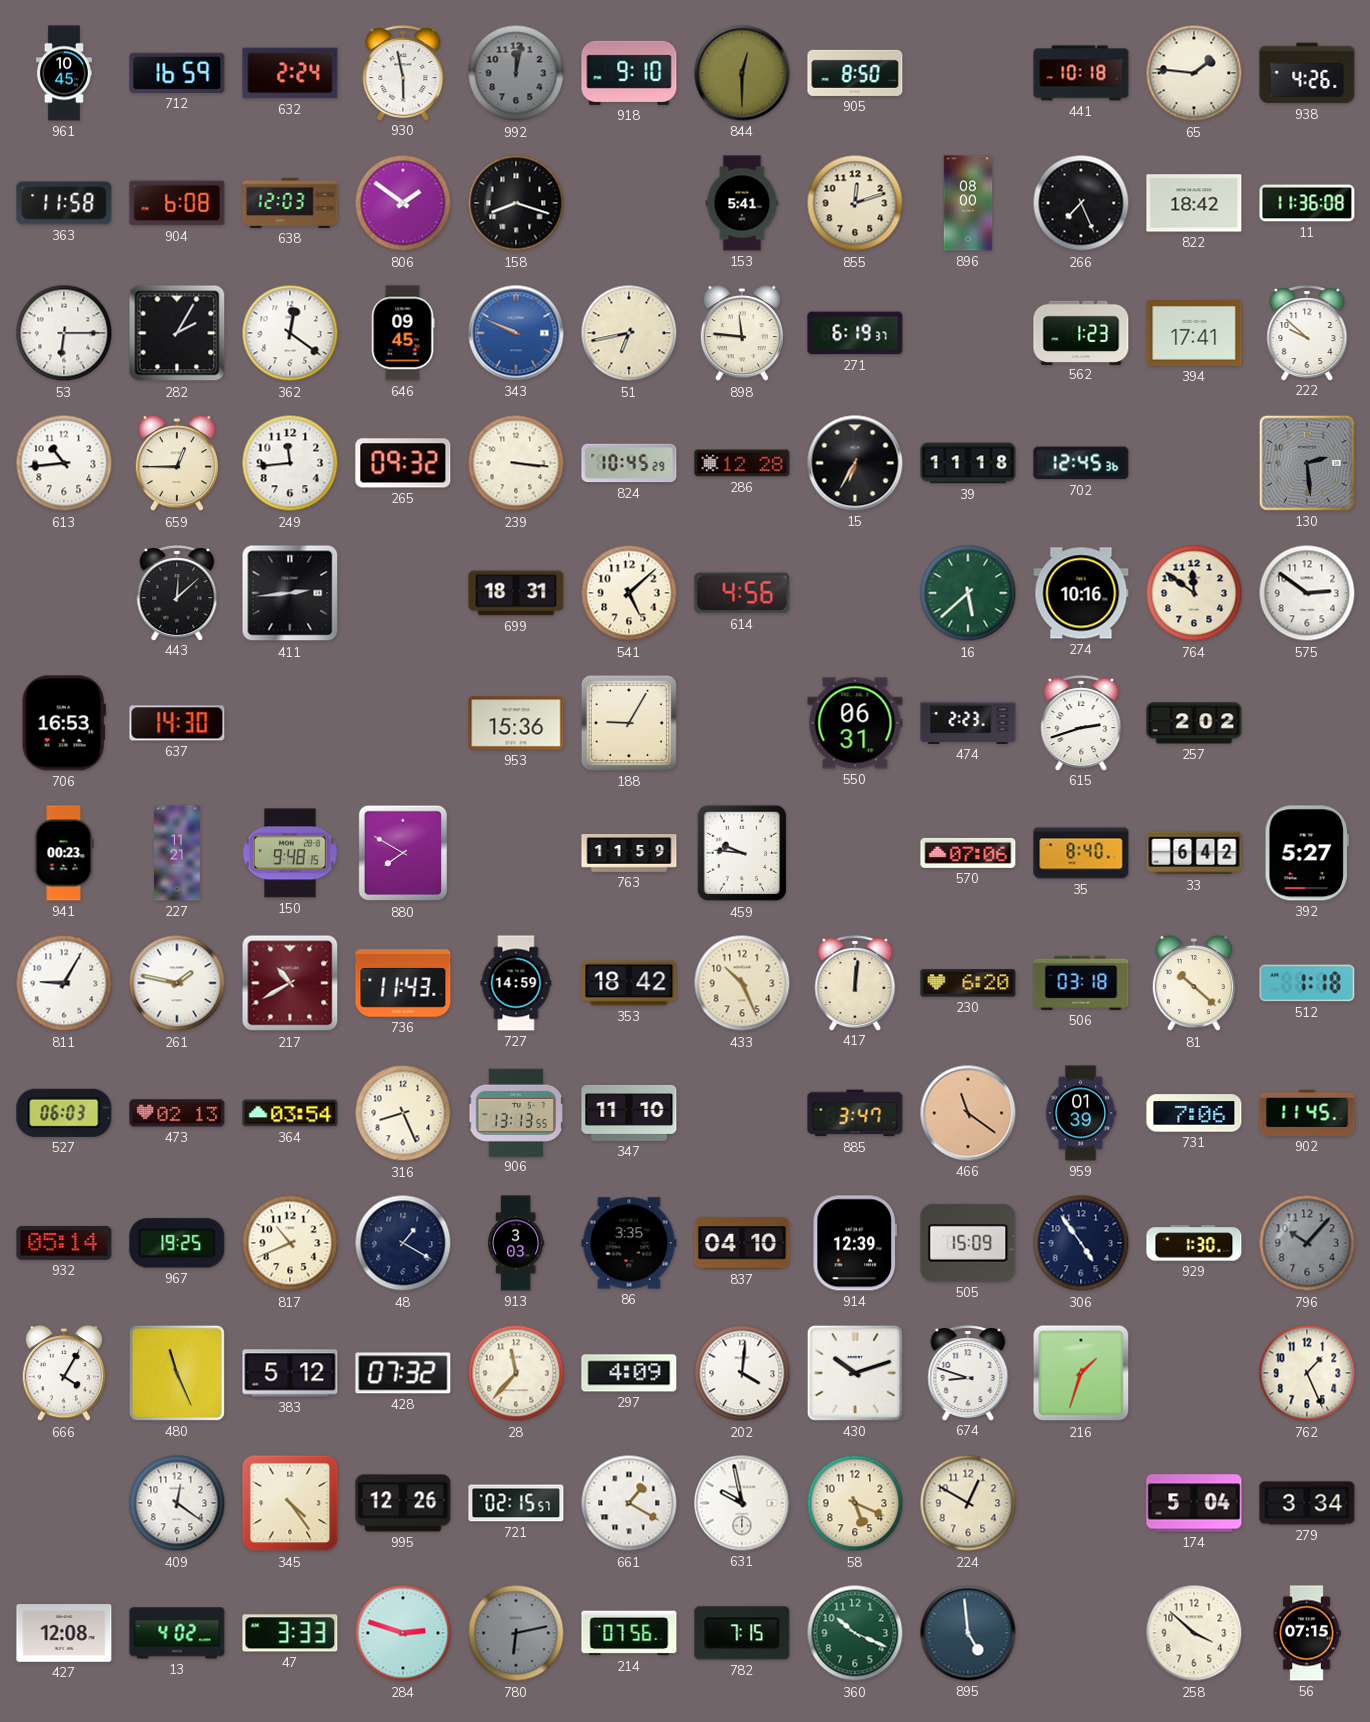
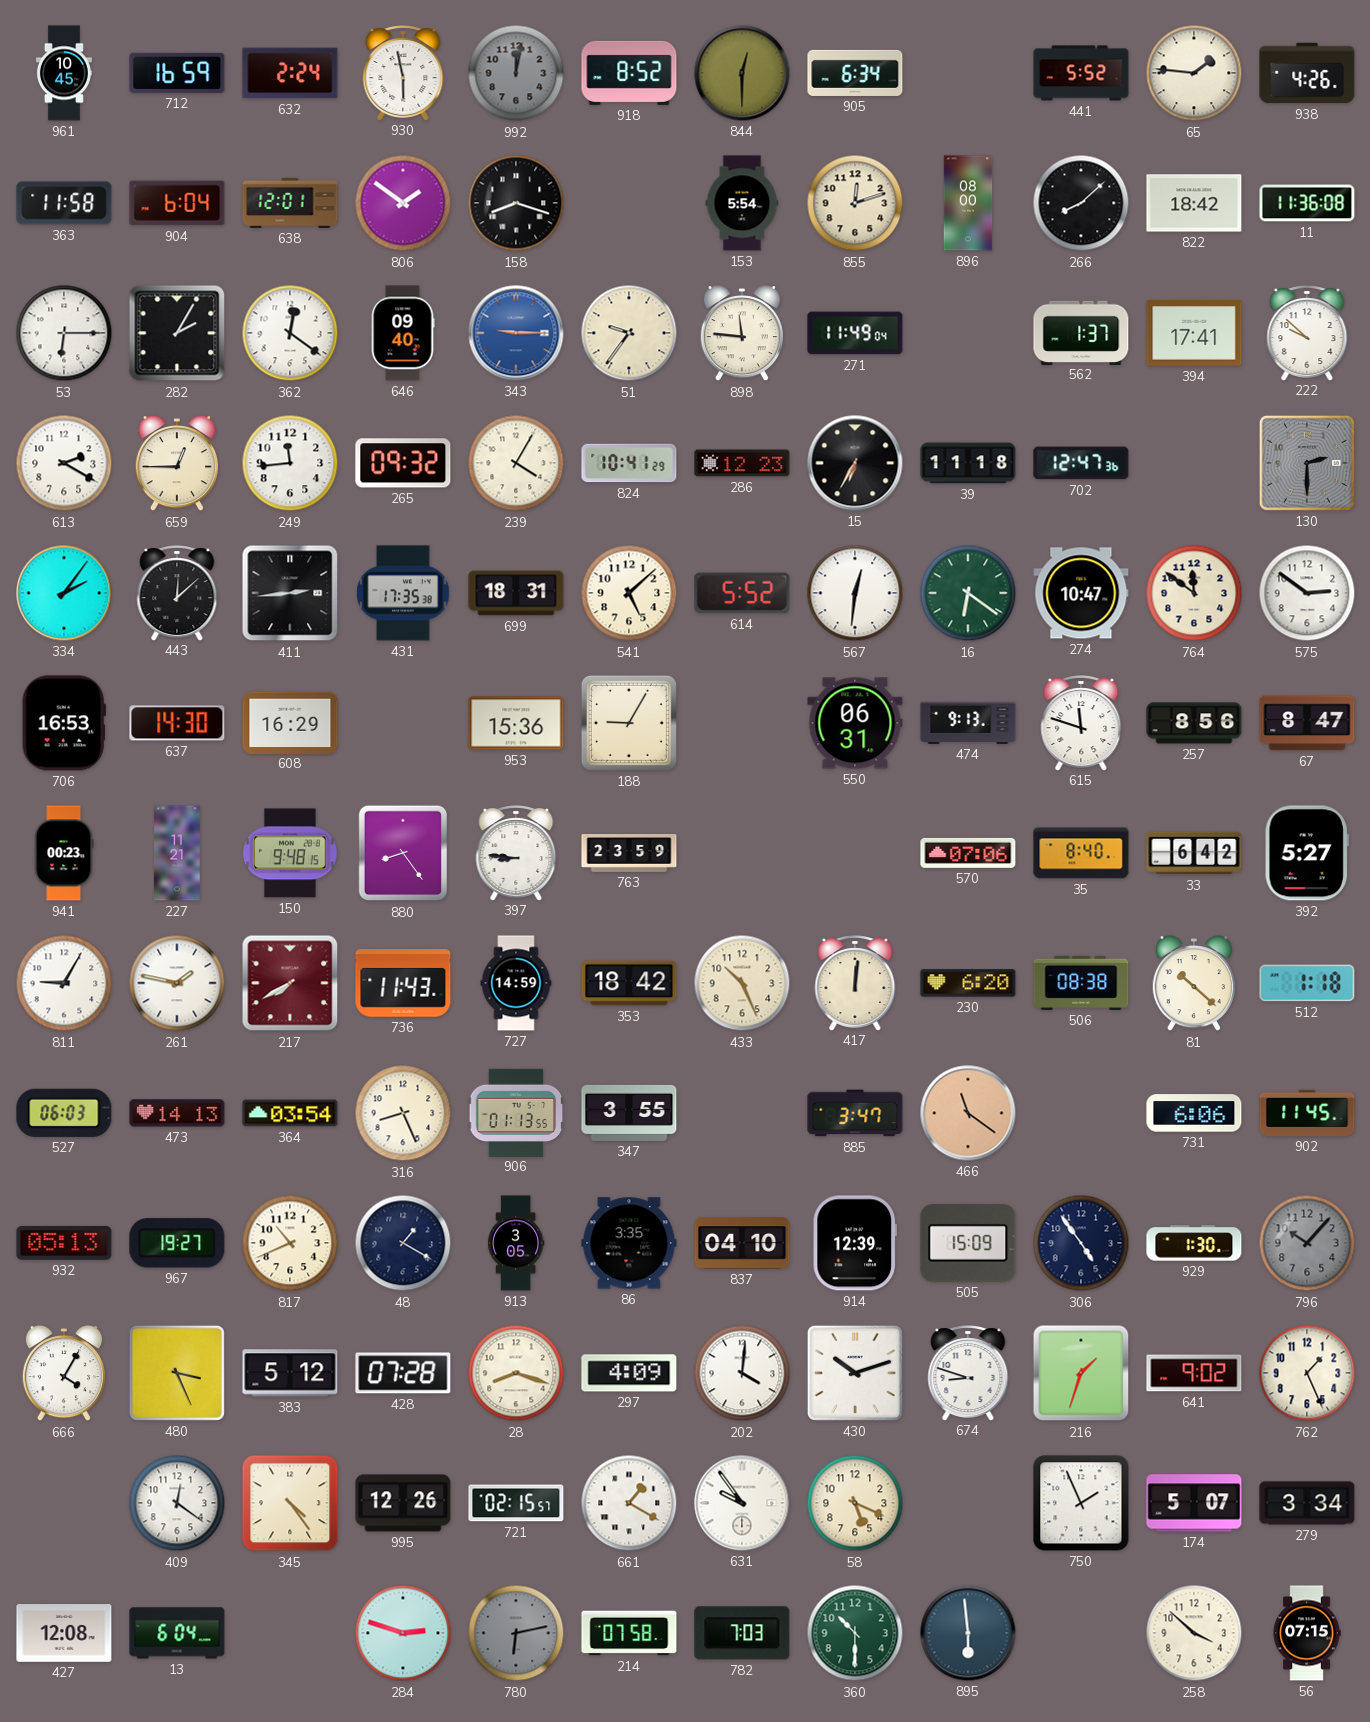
918: 9:10 -> 8:52 (629, 73)
905: 8:50 -> 6:34 (855, 73)
441: 10:18 -> 5:52 (1081, 73)
904: 6:08 -> 6:04 (177, 203)
638: 12:03 -> 12:01 (290, 203)
153: 5:41 -> 5:54 (742, 203)
266: 7:26 -> 8:08 (1081, 203)
646: 09:45 -> 09:40 (403, 333)
343: 9:49 -> 9:15 (516, 333)
51: 6:43 -> 9:36 (629, 333)
271: 6:19 -> 11:49 (855, 333)
562: 1:23 -> 1:37 (1081, 332)
613: 10:44 -> 2:20 (64, 463)
239: 3:16 -> 4:05 (516, 463)
824: 10:45 -> 10:41 (629, 463)
286: 12:28 -> 12:23 (742, 463)
702: 12:45 -> 12:47 (1081, 463)
130: 2:29 -> 2:30 (1307, 463)
334: none -> 2:06 (64, 593)
431: none -> 17:35 (403, 593)
614: 4:56 -> 5:52 (742, 593)
567: none -> 12:31 (855, 593)
16: 5:38 -> 6:21 (968, 593)
274: 10:16 -> 10:47 (1081, 593)
608: none -> 16:29 (290, 722)
474: 2:23 -> 9:13 (968, 723)
615: 2:42 -> 11:48 (1081, 723)
257: 2:02 -> 8:56 (1194, 723)
67: none -> 8:47 (1307, 723)
880: 7:50 -> 8:24 (402, 853)
397: none -> 8:46 (516, 853)
763: 11:59 -> 23:59 (629, 854)
459: 9:46 -> none (741, 853)
217: 10:40 -> 7:40 (290, 983)
506: 03:18 -> 08:38 (1081, 983)
473: 02:13 -> 14:13 (177, 1113)
906: 13:13 -> 01:13 (516, 1112)
347: 11:10 -> 3:55 (629, 1113)
959: 01:39 -> none (1081, 1113)
731: 7:06 -> 6:06 (1194, 1113)
932: 05:14 -> 05:13 (64, 1243)
967: 19:25 -> 19:27 (177, 1243)
913: 3:03 -> 3:05 (516, 1243)
480: 11:26 -> 3:26 (177, 1373)
428: 07:32 -> 07:28 (403, 1373)
28: 11:37 -> 8:18 (516, 1373)
641: none -> 9:02 (1194, 1373)
631: 9:58 -> 9:54 (742, 1503)
224: 12:50 -> none (968, 1503)
750: none -> 1:56 (1081, 1503)
174: 5:04 -> 5:07 (1194, 1503)
13: 4:02 -> 6:04 (177, 1633)
47: 3:33 -> none (290, 1633)
214: 07:56 -> 07:58 (629, 1633)
782: 7:15 -> 7:03 (742, 1633)
360: 10:19 -> 10:30 (855, 1633)
895: 4:59 -> 5:59 (968, 1633)
